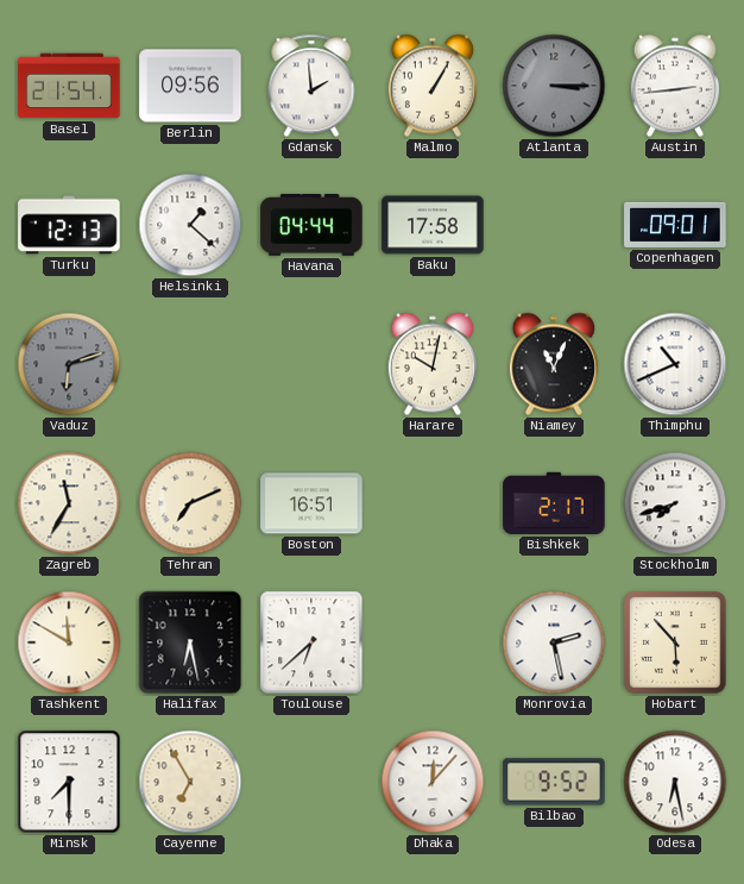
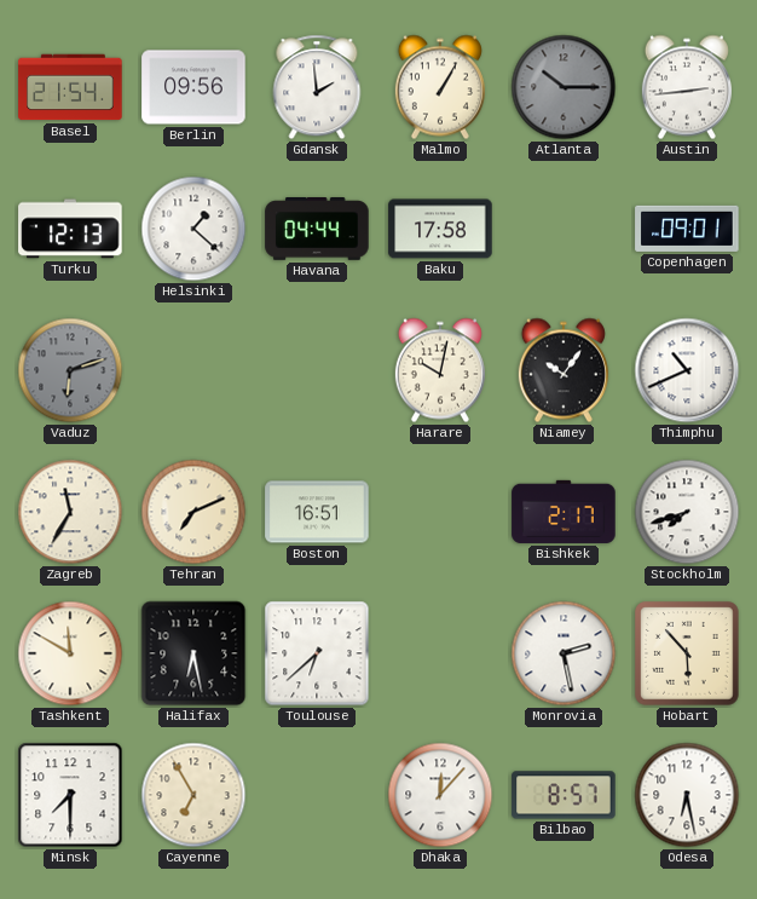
Atlanta: 3:15 -> 10:15 (564, 87)
Niamey: 11:04 -> 10:06 (564, 370)
Bilbao: 9:52 -> 8:57 (564, 795)
